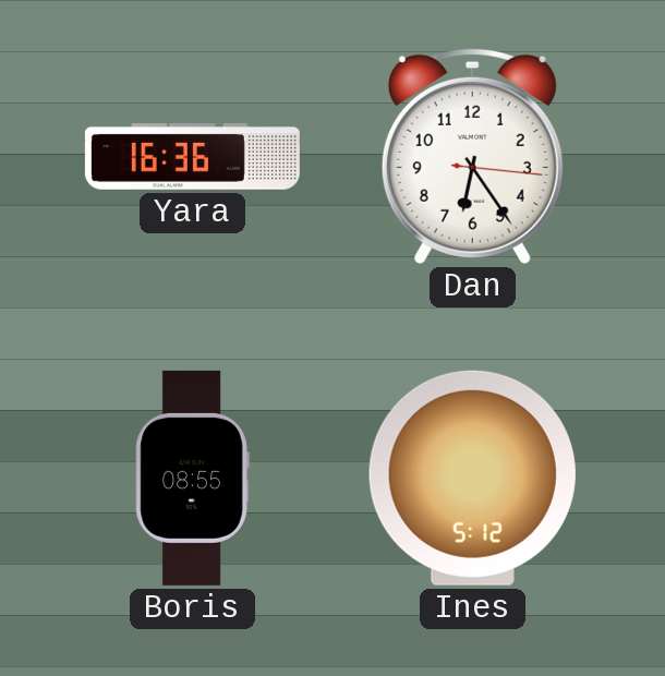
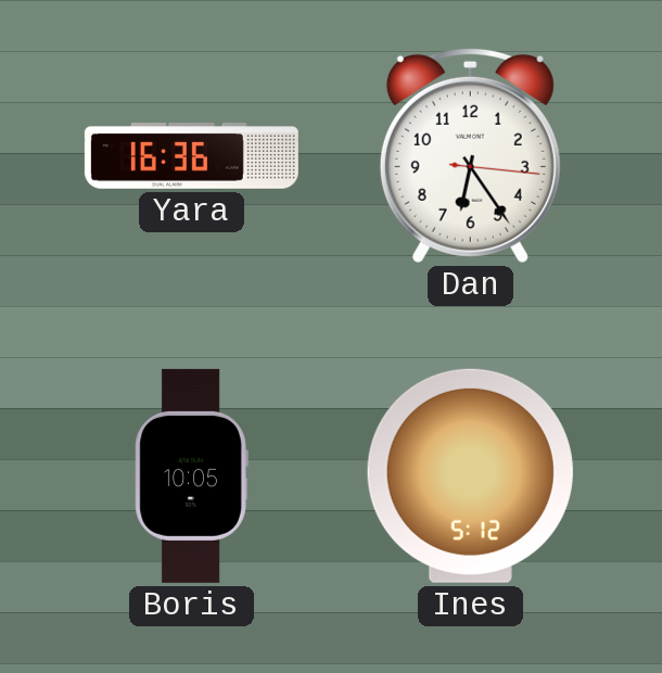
Boris: 08:55 -> 10:05 (191, 475)
